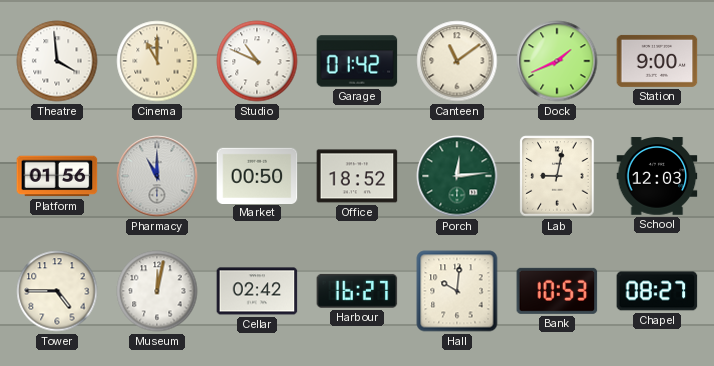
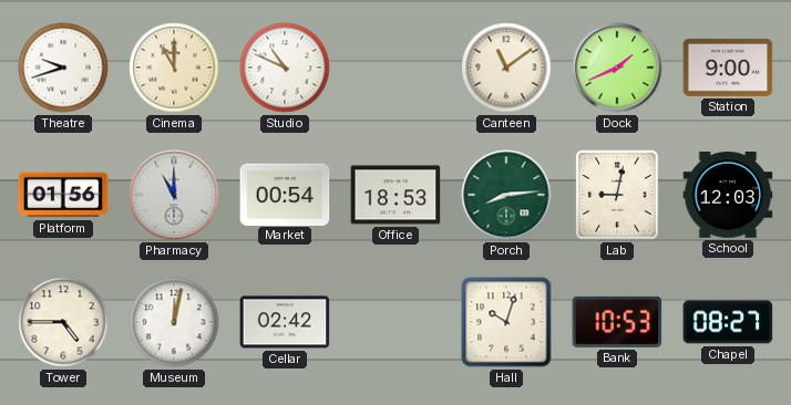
Theatre: 3:59 -> 9:42 (63, 67)
Garage: 01:42 -> none (357, 61)
Market: 00:50 -> 00:54 (285, 194)
Office: 18:52 -> 18:53 (395, 195)
Porch: 12:14 -> 8:14 (506, 195)
Harbour: 16:27 -> none (357, 291)
Hall: 10:01 -> 10:03 (506, 322)
